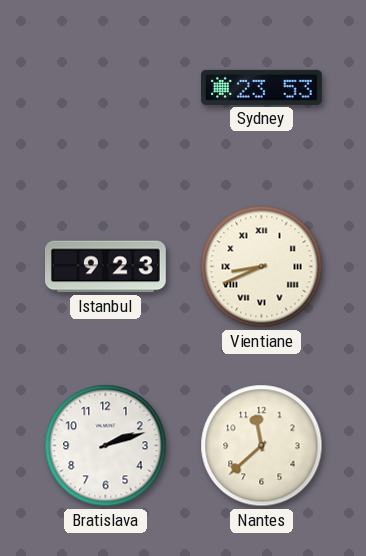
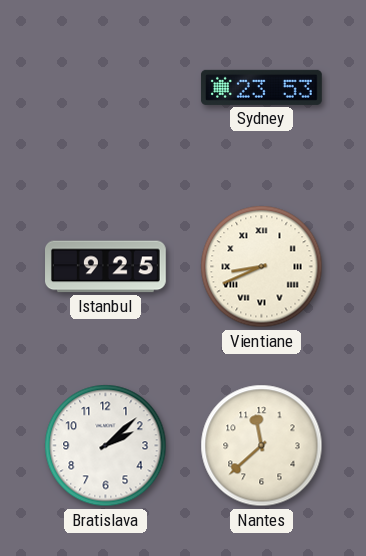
Istanbul: 9:23 -> 9:25 (106, 267)
Bratislava: 2:12 -> 2:08 (106, 446)
